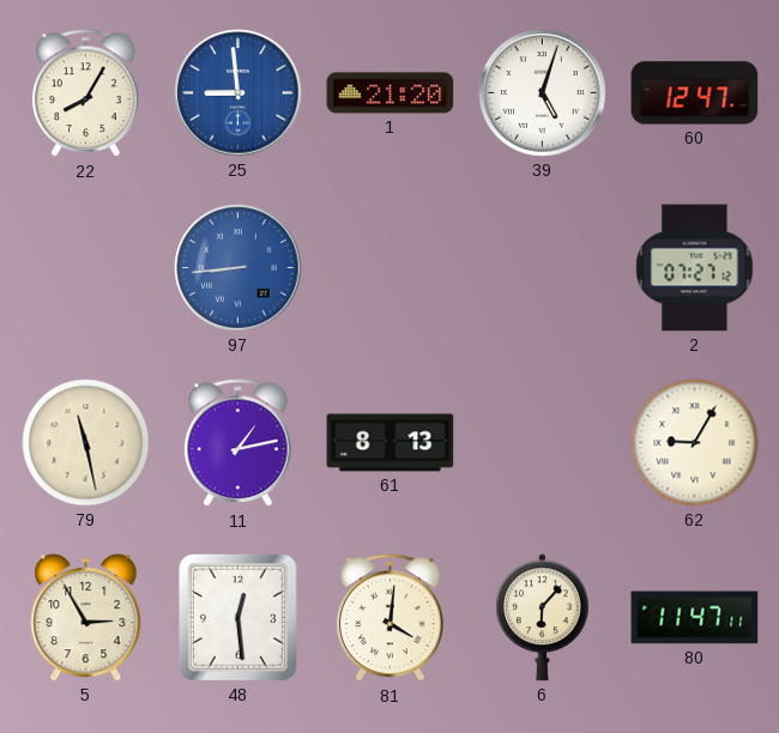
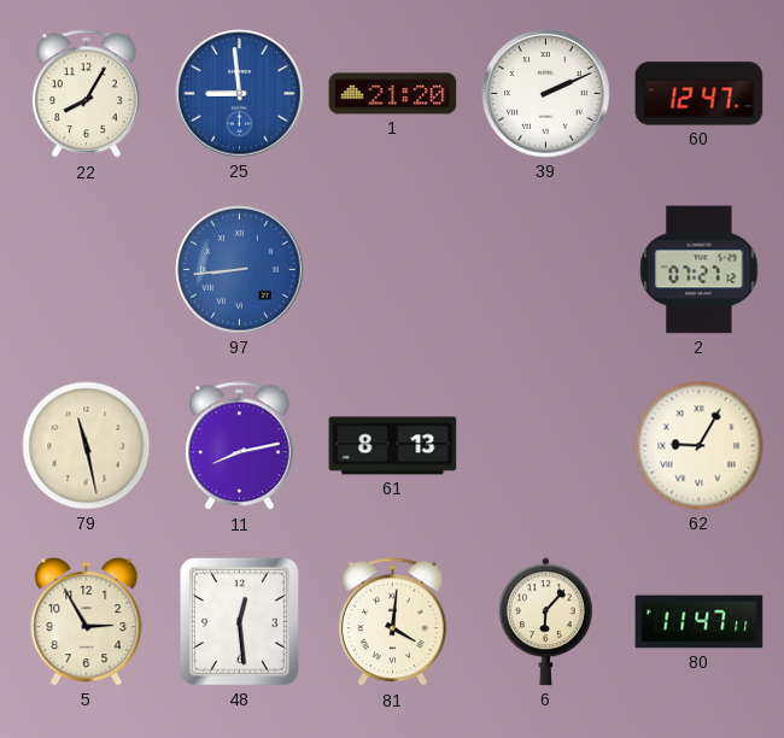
39: 5:03 -> 2:11 (546, 94)
11: 1:13 -> 8:13 (240, 446)
